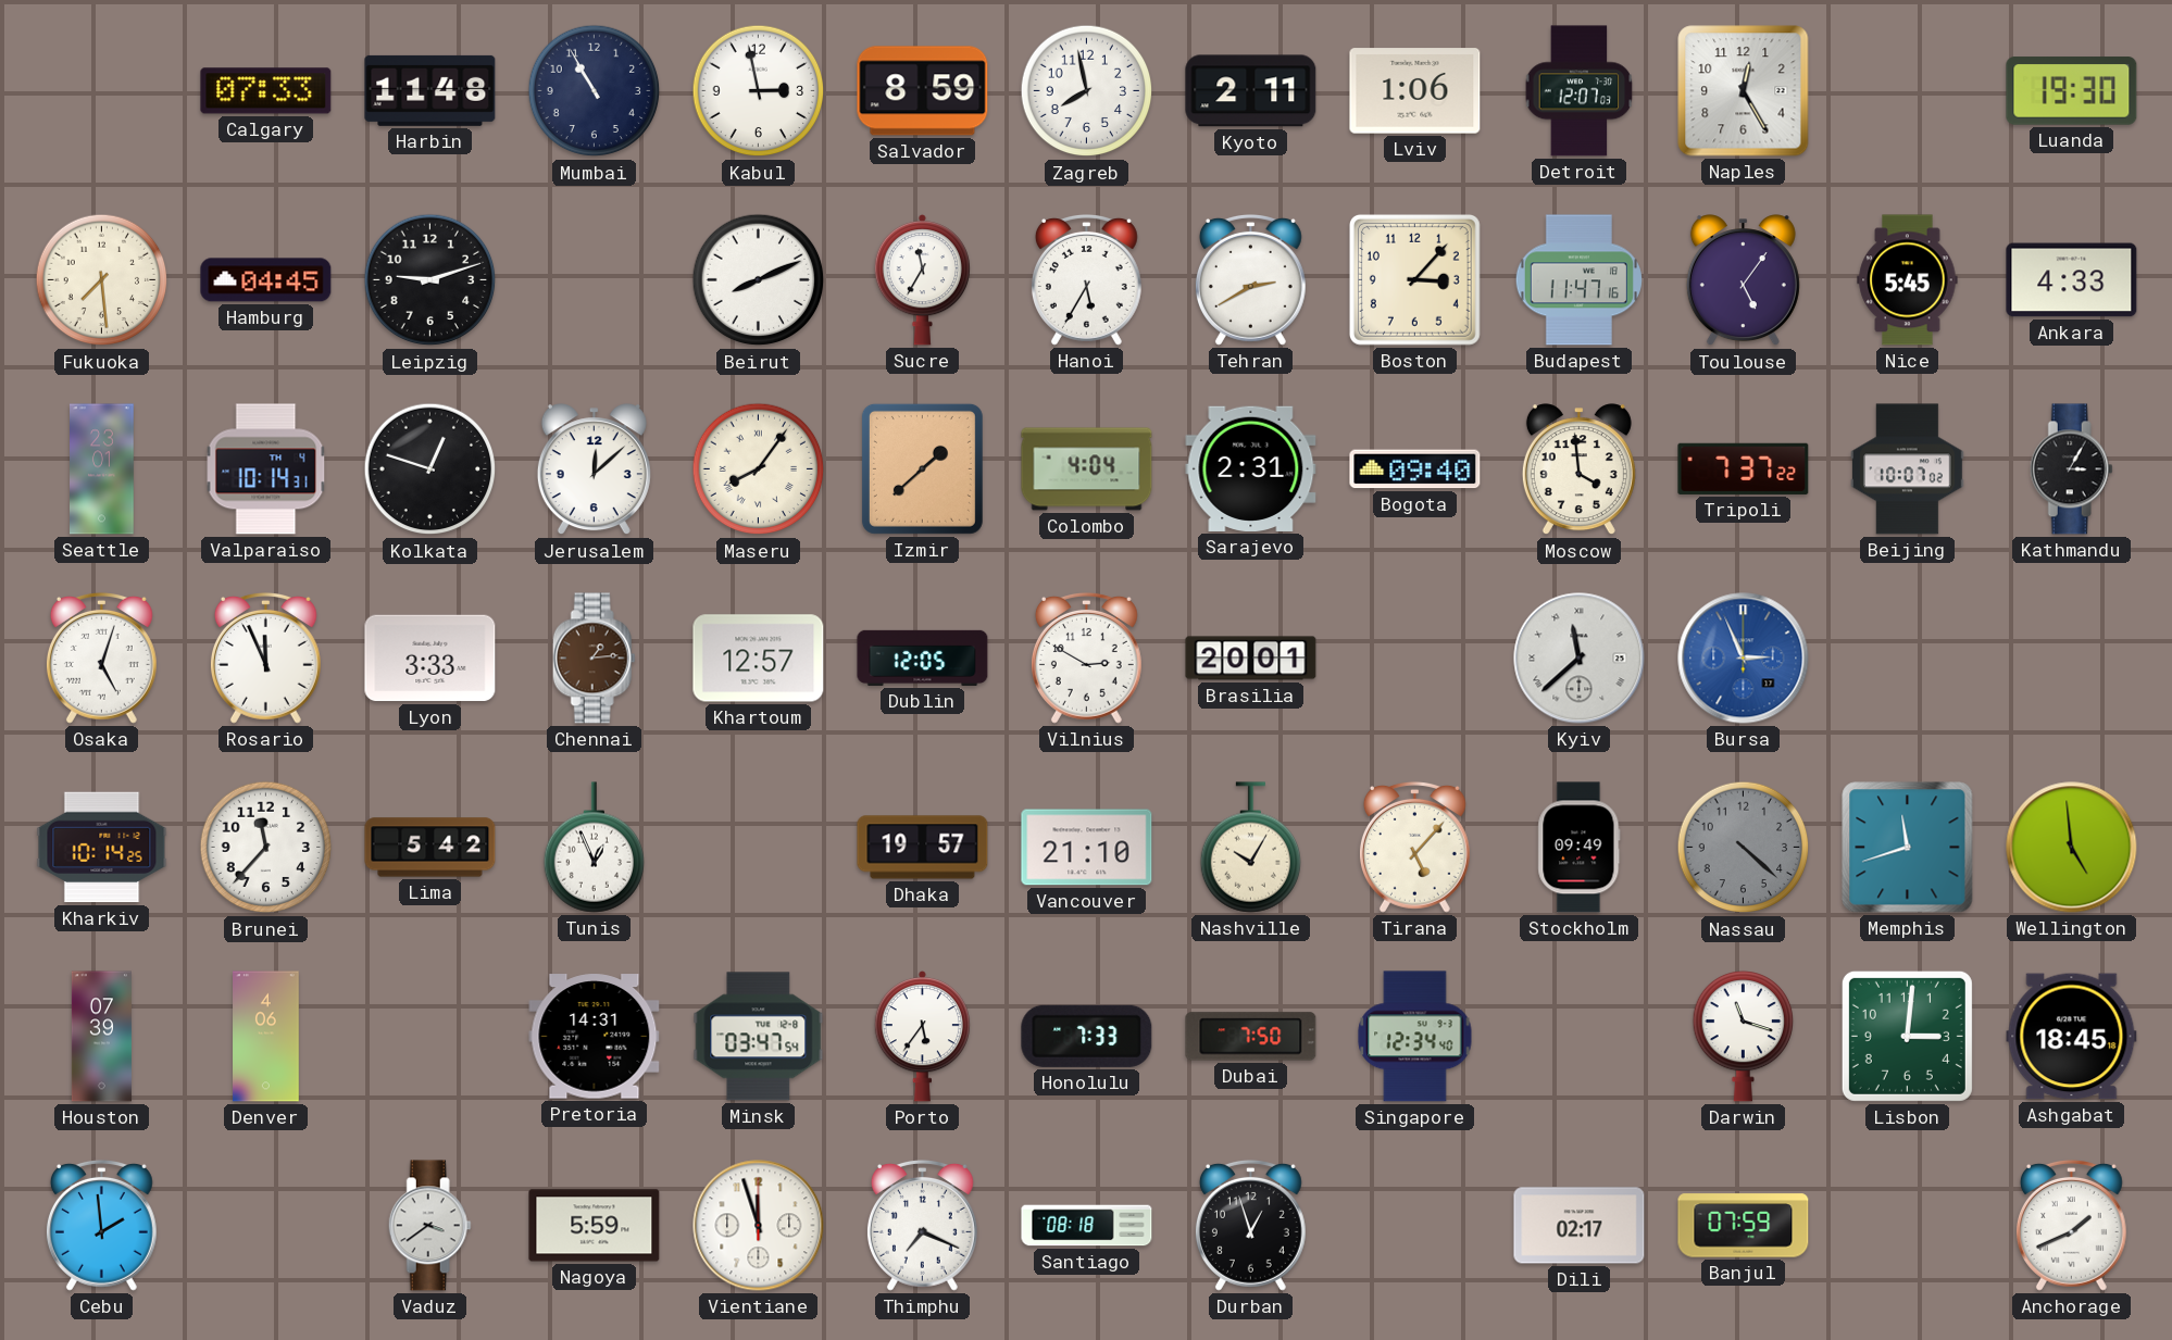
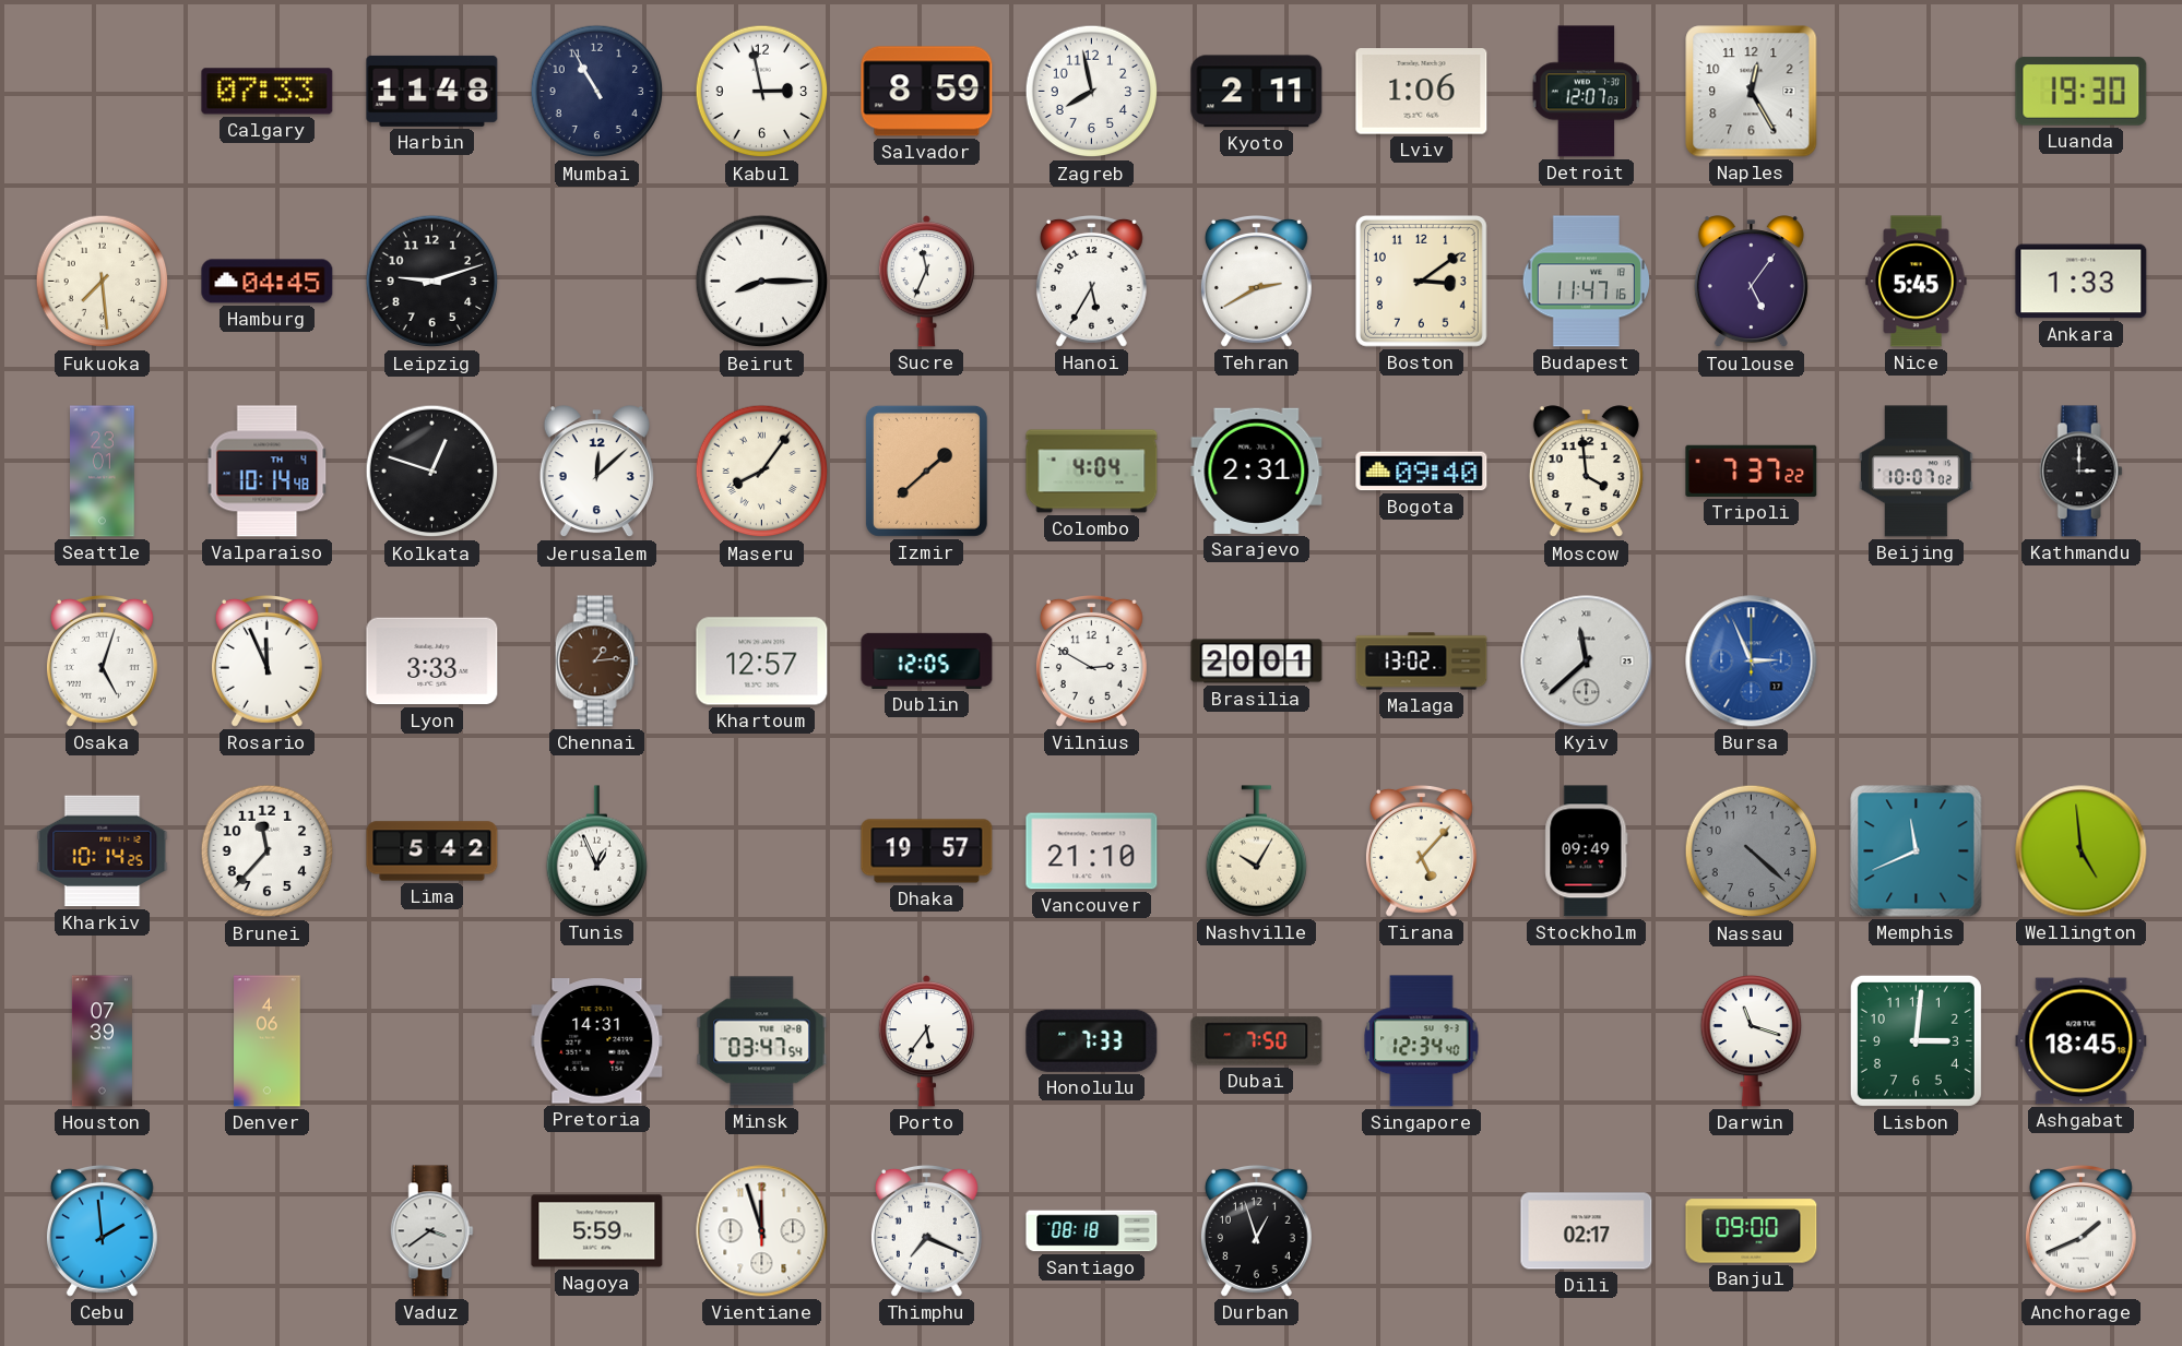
Beirut: 8:11 -> 8:15 (762, 282)
Sucre: 11:35 -> 11:34 (926, 282)
Boston: 3:07 -> 3:09 (1421, 281)
Ankara: 4:33 -> 1:33 (2082, 282)
Valparaiso: 10:14:31 -> 10:14:48 (268, 472)
Kathmandu: 3:05 -> 3:00 (2080, 472)
Malaga: none -> 13:02 (1422, 662)
Memphis: 11:42 -> 11:41 (1917, 851)
Banjul: 07:59 -> 09:00 (1752, 1231)
